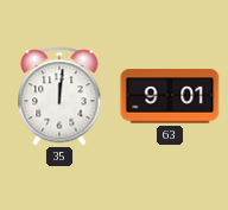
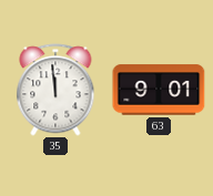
35: 12:01 -> 11:59 (55, 90)
